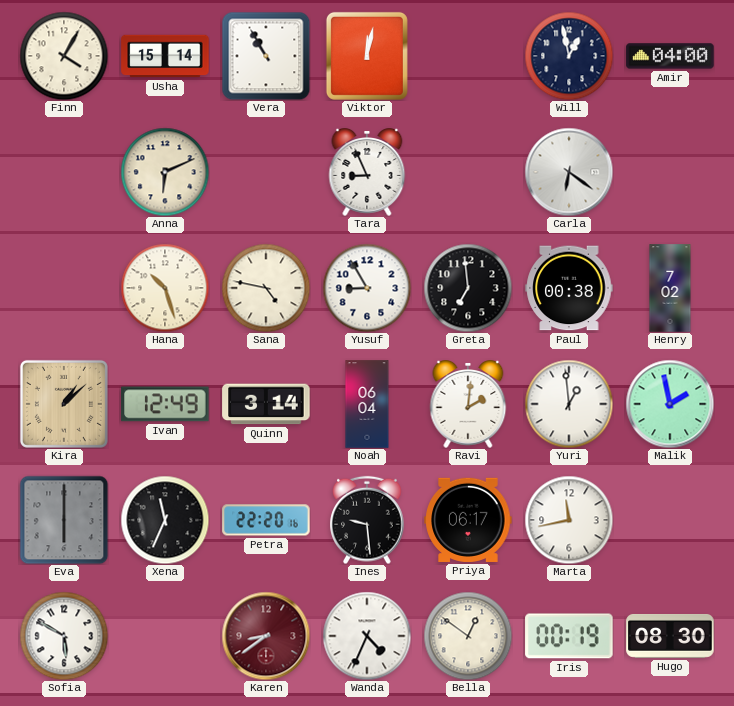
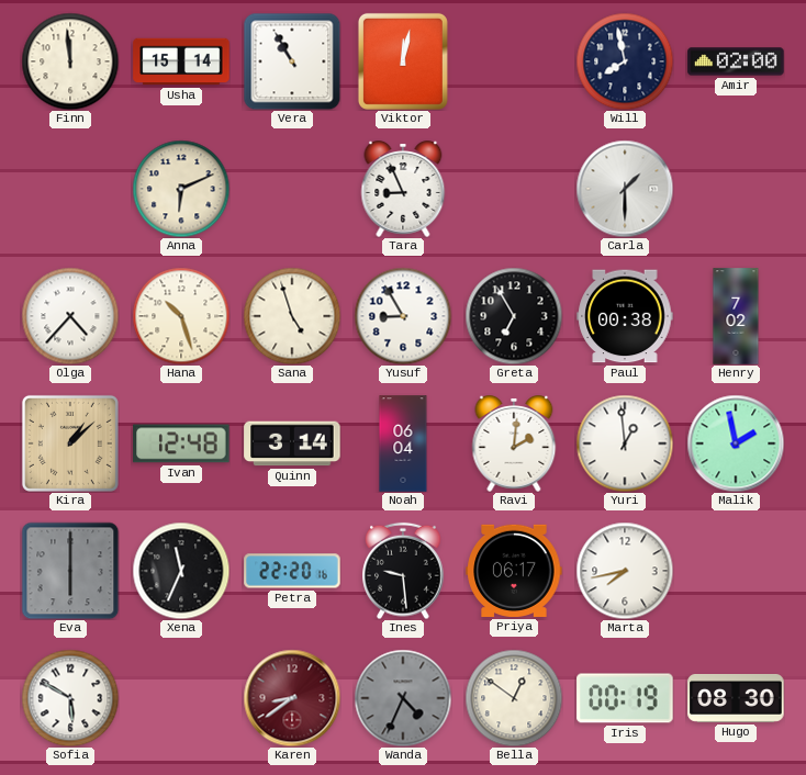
Finn: 4:05 -> 11:59 (70, 61)
Will: 12:58 -> 7:58 (625, 61)
Amir: 04:00 -> 02:00 (736, 61)
Carla: 6:21 -> 1:30 (625, 189)
Olga: none -> 4:37 (70, 316)
Sana: 4:47 -> 4:57 (292, 316)
Greta: 6:59 -> 6:55 (514, 316)
Ivan: 12:49 -> 12:48 (181, 443)
Marta: 11:43 -> 7:43 (625, 571)
Wanda dial: white -> grey (403, 698)
